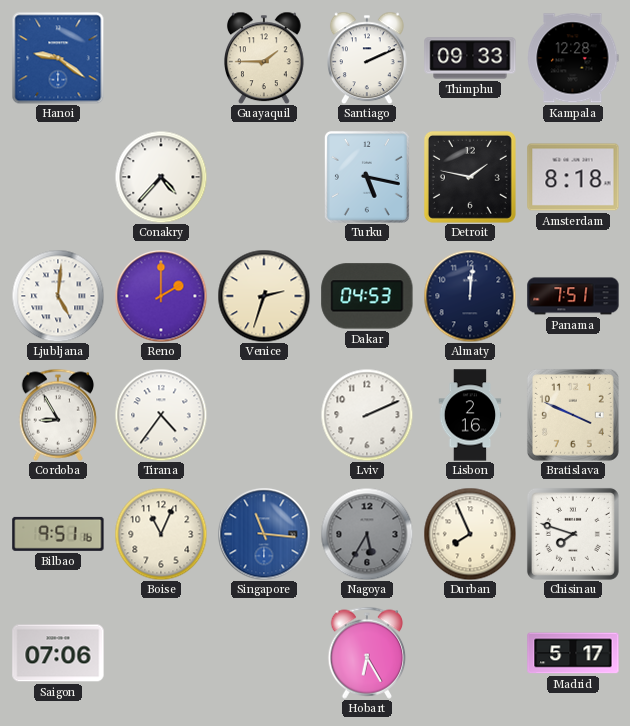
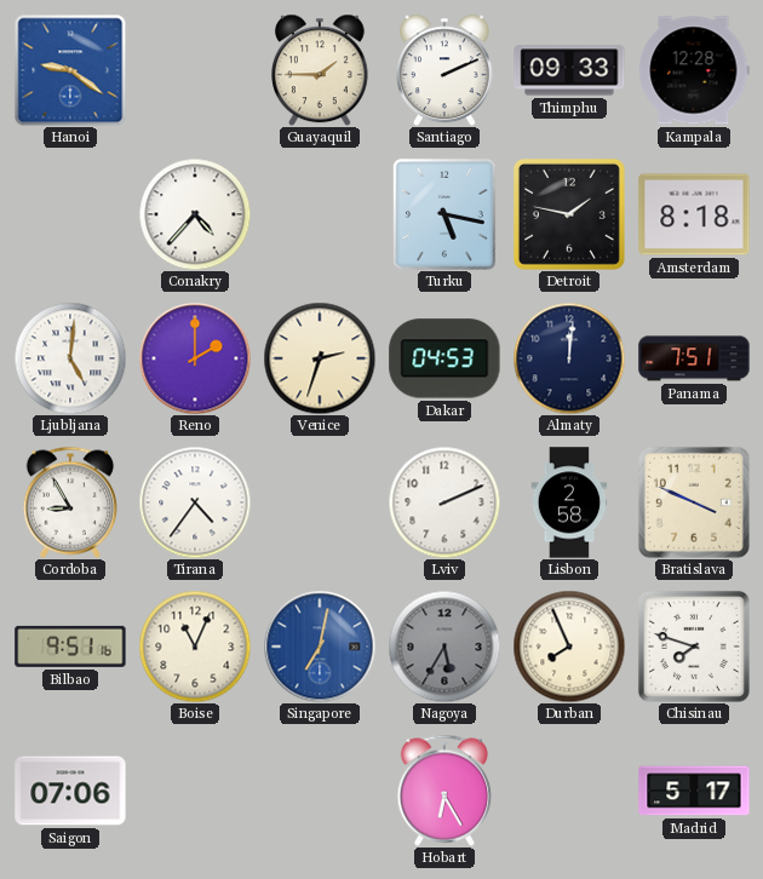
Lisbon: 2:16 -> 2:58 (569, 502)
Singapore: 11:16 -> 7:02 (320, 647)
